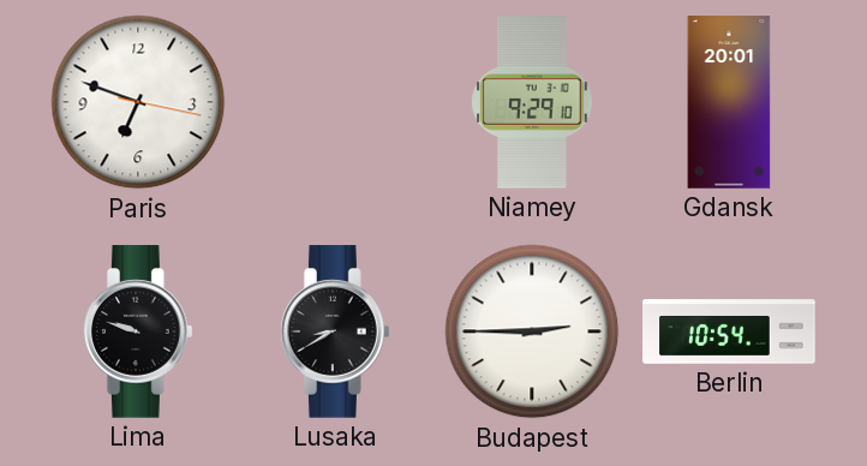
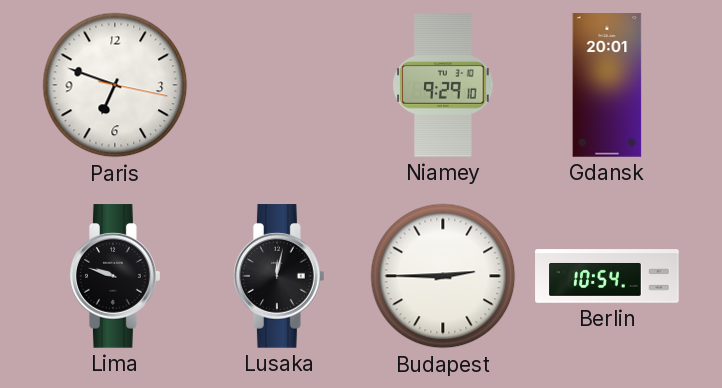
Lusaka: 8:40 -> 12:02 (280, 276)
